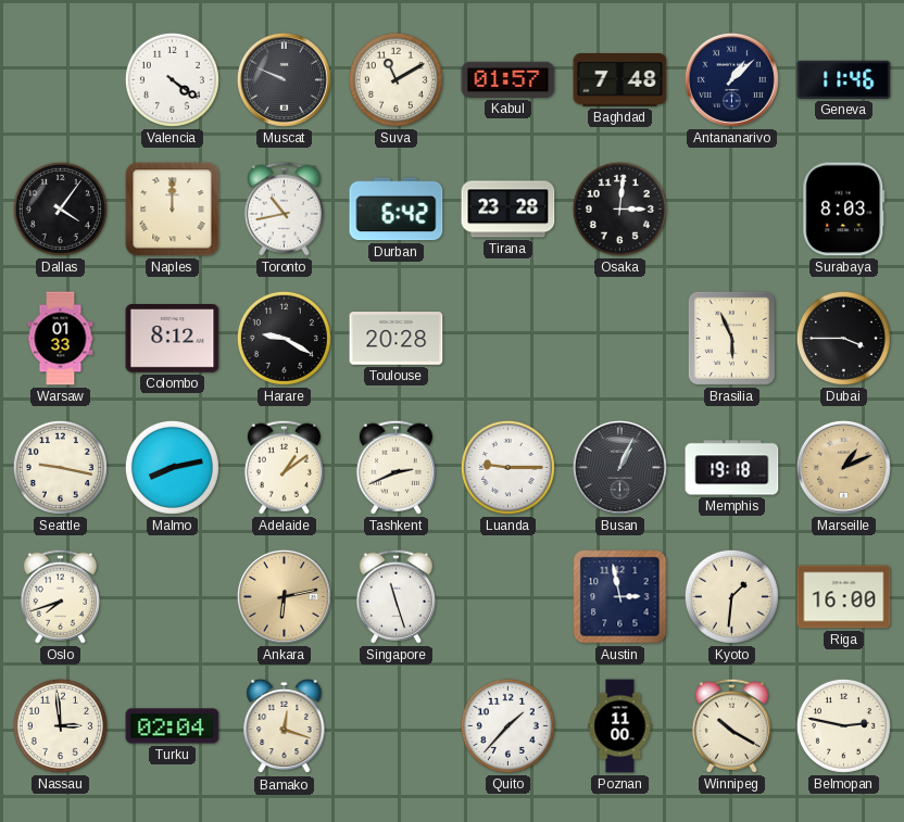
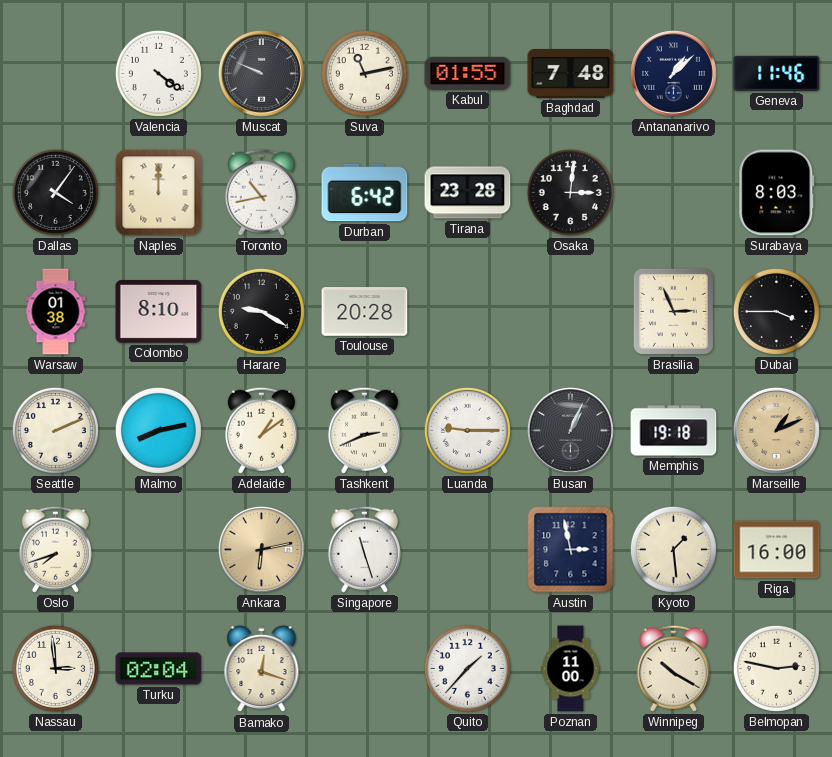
Suva: 11:10 -> 11:13 (364, 73)
Kabul: 01:57 -> 01:55 (468, 73)
Warsaw: 01:33 -> 01:38 (56, 312)
Colombo: 8:12 -> 8:10 (159, 312)
Brasilia: 5:56 -> 2:56 (673, 311)
Seattle: 9:17 -> 2:11 (55, 430)
Kyoto: 1:31 -> 1:29 (673, 549)
